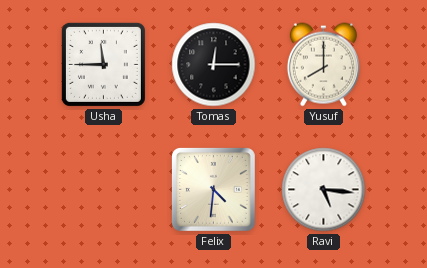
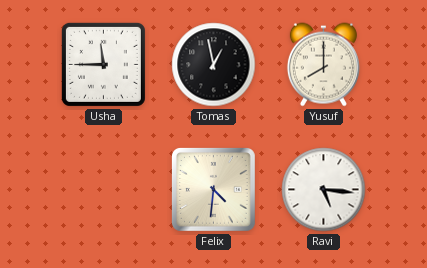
Tomas: 12:15 -> 12:58 (214, 65)
